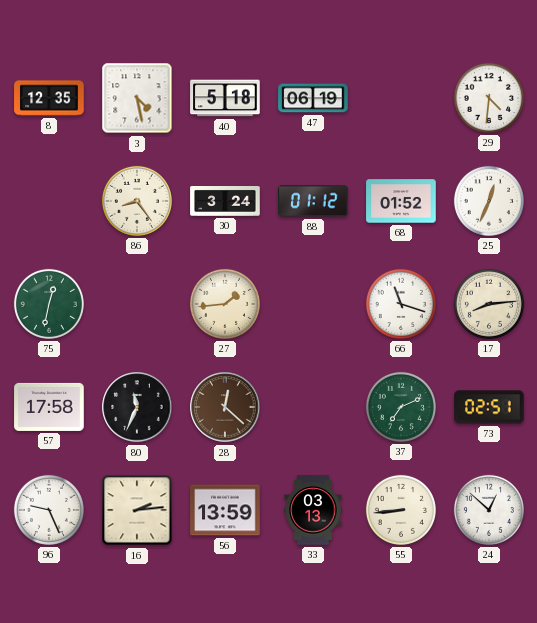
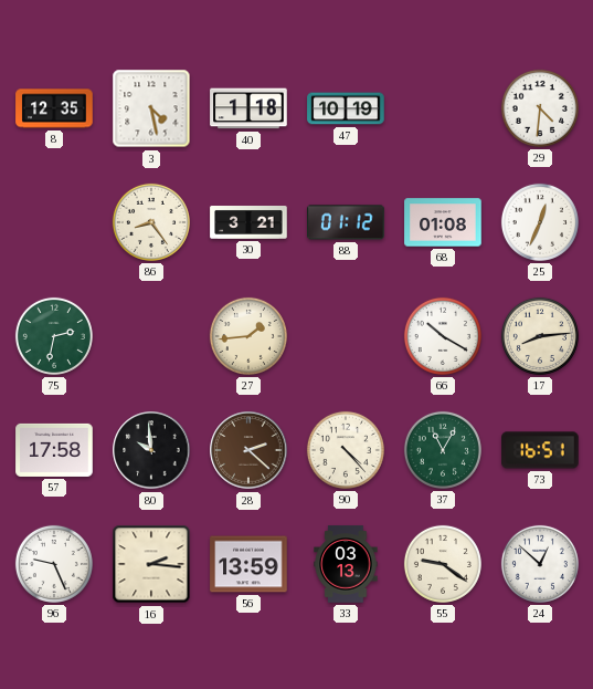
40: 5:18 -> 1:18 (248, 108)
47: 06:19 -> 10:19 (346, 108)
30: 3:24 -> 3:21 (248, 223)
68: 01:52 -> 01:08 (443, 222)
75: 12:32 -> 2:32 (54, 336)
66: 11:18 -> 10:20 (443, 336)
80: 11:34 -> 9:59 (151, 450)
28: 12:22 -> 2:22 (248, 450)
90: none -> 4:23 (346, 450)
37: 7:11 -> 11:05 (443, 450)
73: 02:51 -> 16:51 (540, 450)
16: 2:14 -> 2:16 (151, 564)
55: 8:44 -> 9:21 (443, 564)
